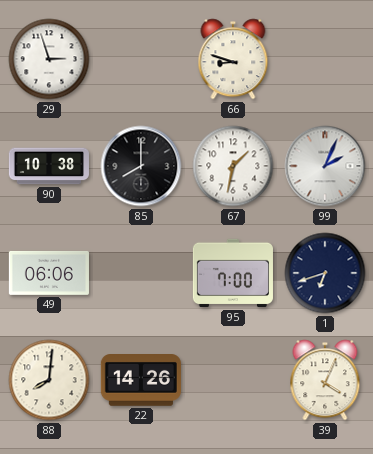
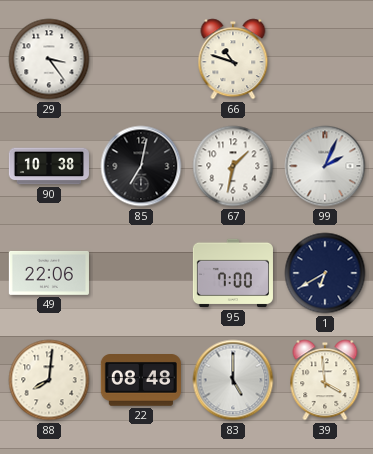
29: 2:57 -> 3:24 (49, 59)
66: 8:48 -> 10:48 (233, 59)
85: 8:00 -> 7:02 (141, 166)
49: 06:06 -> 22:06 (49, 273)
1: 6:42 -> 6:40 (325, 273)
22: 14:26 -> 08:48 (141, 381)
83: none -> 5:00 (233, 380)
39: 4:04 -> 3:59 (325, 380)
